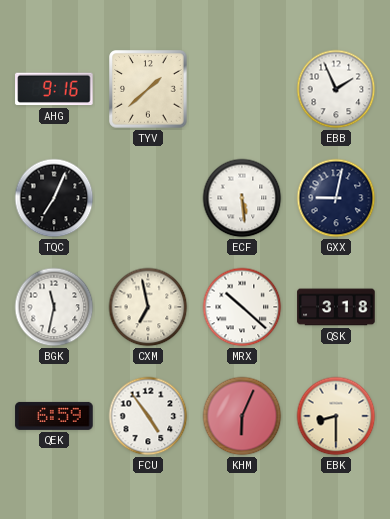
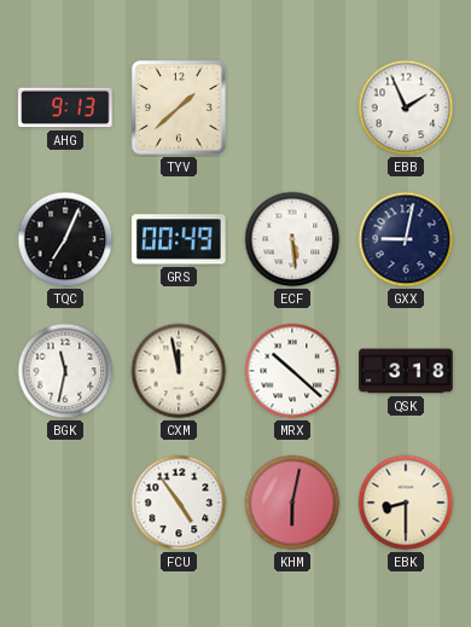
AHG: 9:16 -> 9:13 (65, 108)
GRS: none -> 00:49 (180, 239)
CXM: 6:58 -> 11:58 (179, 371)
QEK: 6:59 -> none (54, 416)
KHM: 6:04 -> 6:02 (292, 503)
